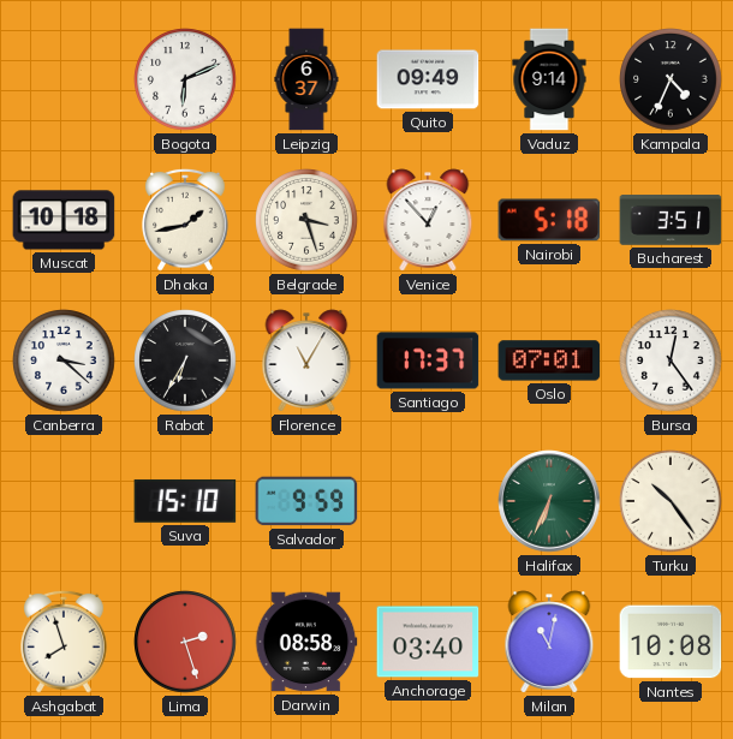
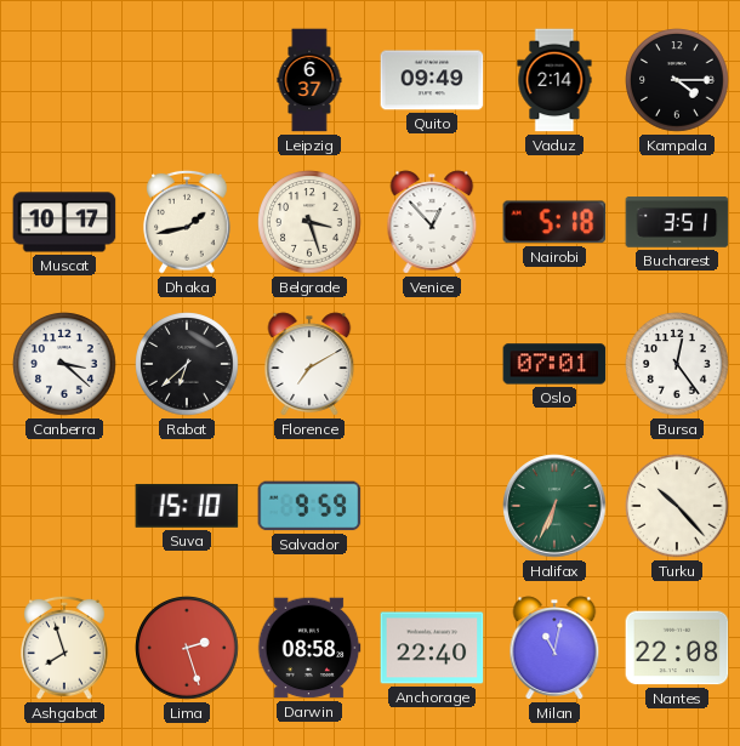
Bogota: 6:11 -> none (185, 79)
Vaduz: 9:14 -> 2:14 (554, 80)
Kampala: 4:34 -> 4:15 (677, 80)
Muscat: 10:18 -> 10:17 (64, 222)
Rabat: 6:35 -> 6:38 (187, 364)
Florence: 11:05 -> 7:10 (309, 364)
Santiago: 17:37 -> none (428, 360)
Turku: 10:24 -> 10:23 (677, 506)
Anchorage: 03:40 -> 22:40 (432, 648)
Nantes: 10:08 -> 22:08 (677, 648)
